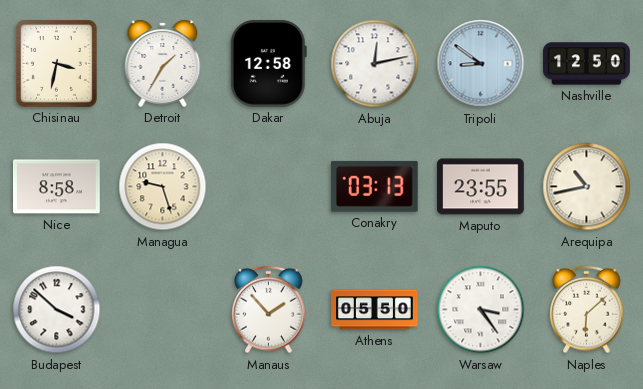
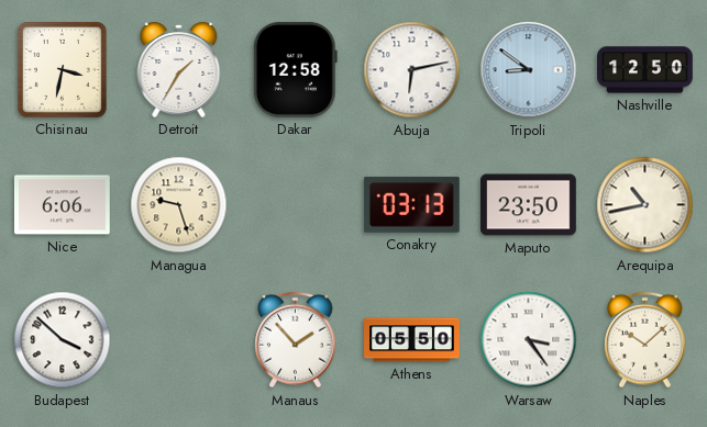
Abuja: 12:13 -> 6:13 (412, 70)
Nice: 8:58 -> 6:06 (63, 205)
Maputo: 23:55 -> 23:50 (529, 205)
Naples: 6:08 -> 10:08 (645, 340)
